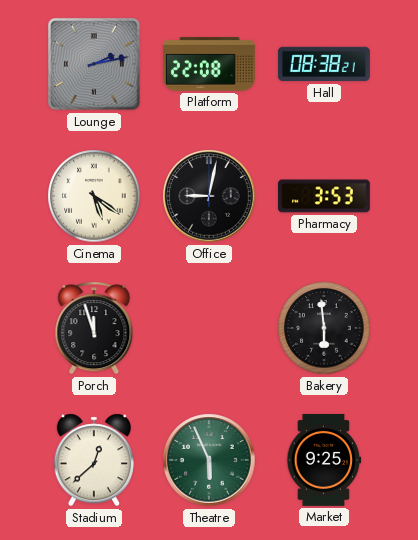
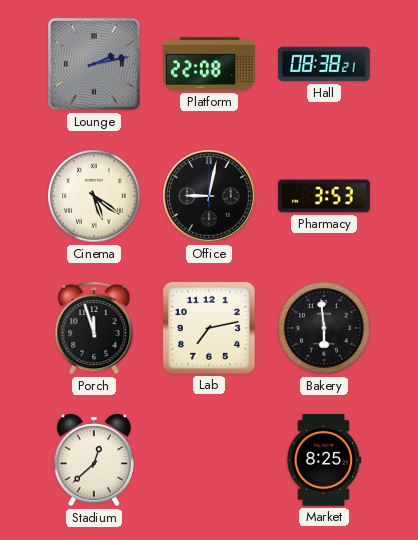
Lab: none -> 7:13 (209, 328)
Theatre: 5:56 -> none (209, 460)
Market: 9:25 -> 8:25 (324, 460)
